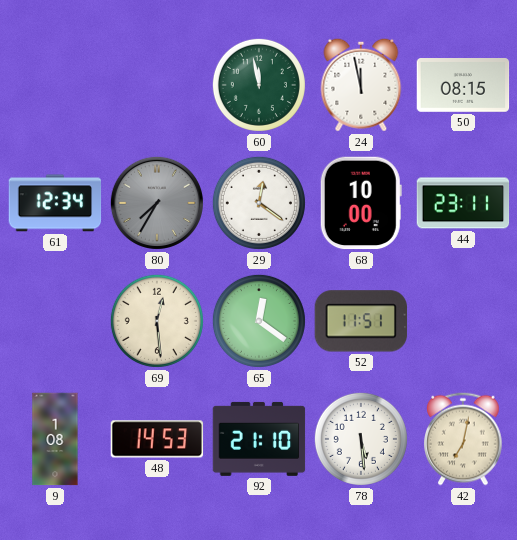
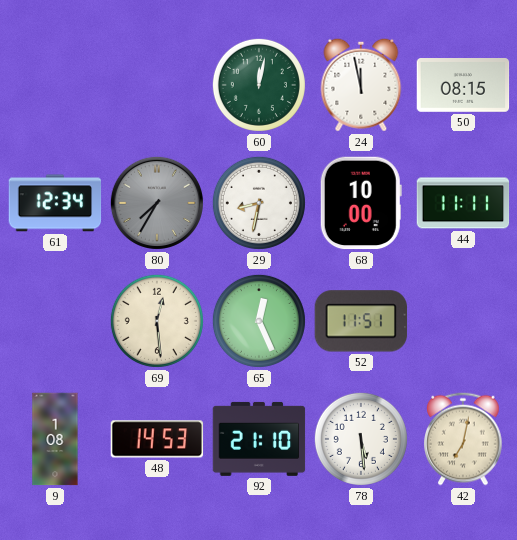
60: 11:58 -> 12:02 (259, 85)
29: 12:21 -> 8:32 (259, 203)
44: 23:11 -> 11:11 (463, 203)
65: 12:21 -> 12:26 (259, 321)
